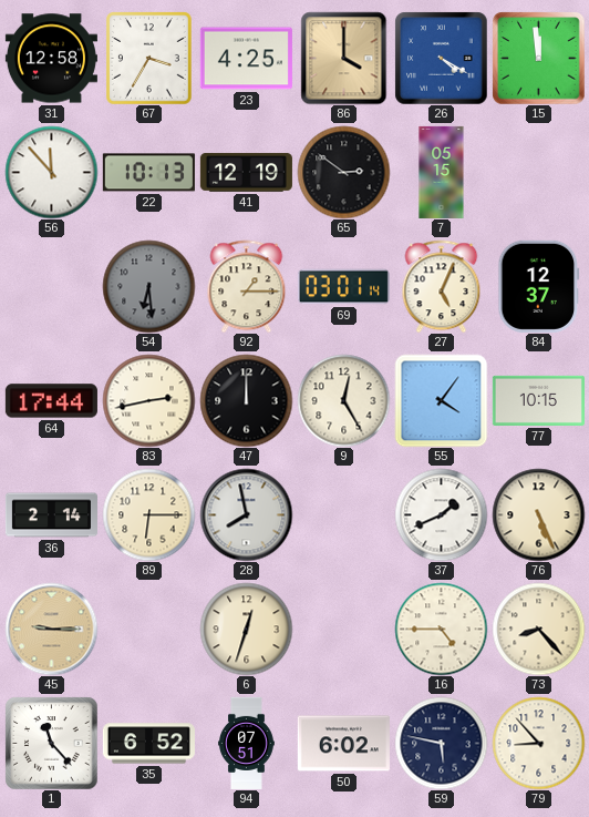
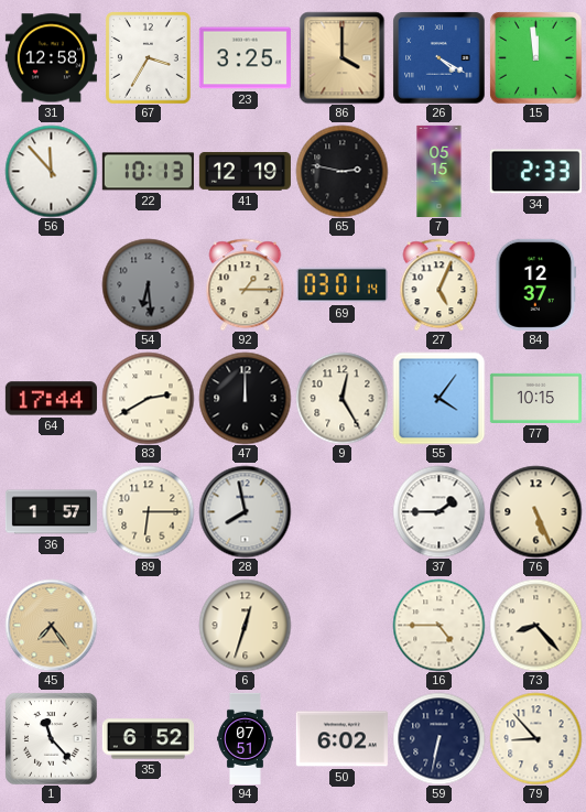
23: 4:25 -> 3:25 (245, 58)
65: 2:51 -> 2:47 (341, 171)
34: none -> 2:33 (535, 172)
83: 2:43 -> 2:40 (148, 398)
36: 2:14 -> 1:57 (51, 512)
37: 1:41 -> 1:45 (438, 511)
45: 9:15 -> 7:24 (51, 625)
59: 5:47 -> 6:32 (438, 738)
